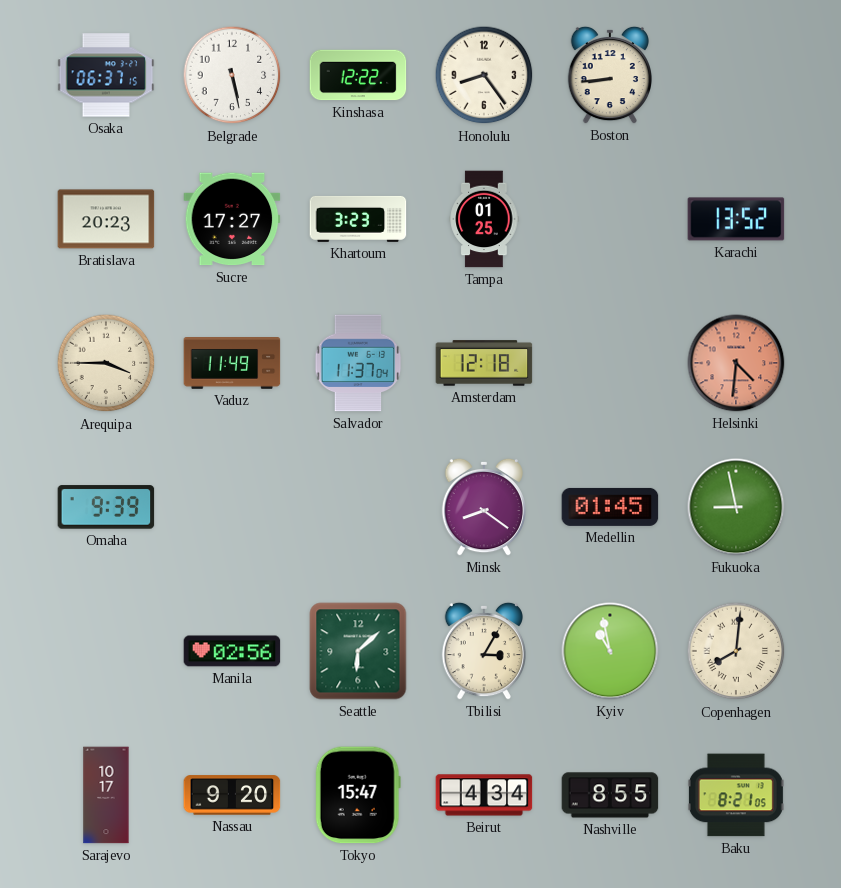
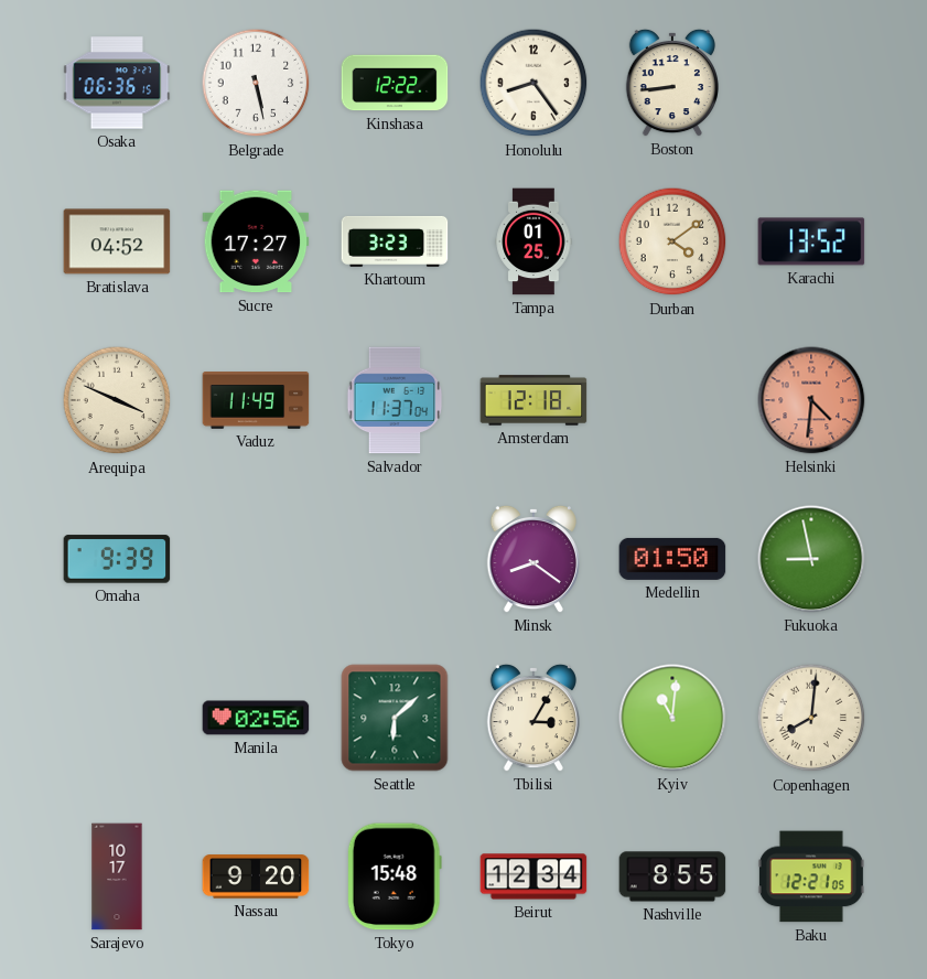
Osaka: 06:37 -> 06:36 (117, 83)
Bratislava: 20:23 -> 04:52 (117, 241)
Durban: none -> 4:09 (672, 241)
Arequipa: 3:45 -> 3:49 (117, 400)
Medellin: 01:45 -> 01:50 (672, 559)
Kyiv: 10:58 -> 11:01 (672, 718)
Tokyo: 15:47 -> 15:48 (395, 876)
Beirut: 4:34 -> 12:34 (533, 876)
Baku: 8:21 -> 12:21 (811, 876)
